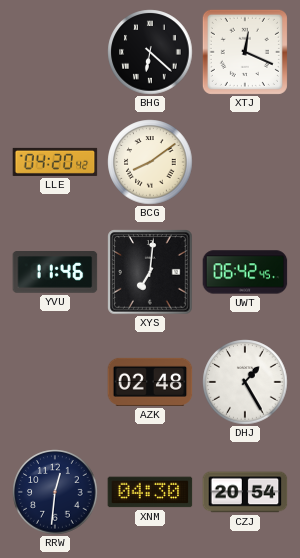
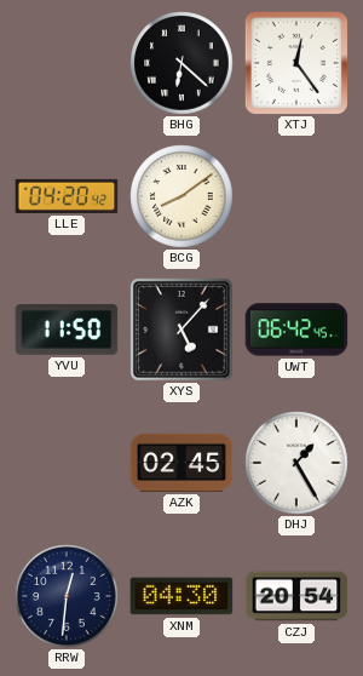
XTJ: 12:19 -> 12:24 (296, 63)
YVU: 11:46 -> 11:50 (67, 331)
XYS: 7:01 -> 5:07 (181, 330)
AZK: 02:48 -> 02:45 (181, 463)
